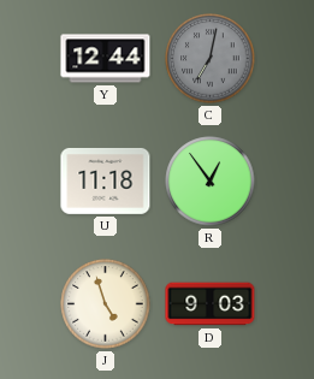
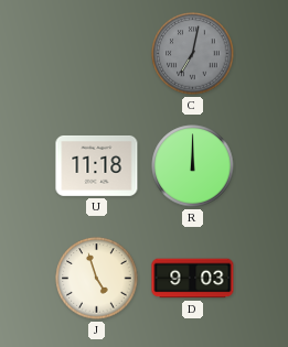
Y: 12:44 -> none (106, 59)
R: 12:54 -> 12:00 (193, 166)
